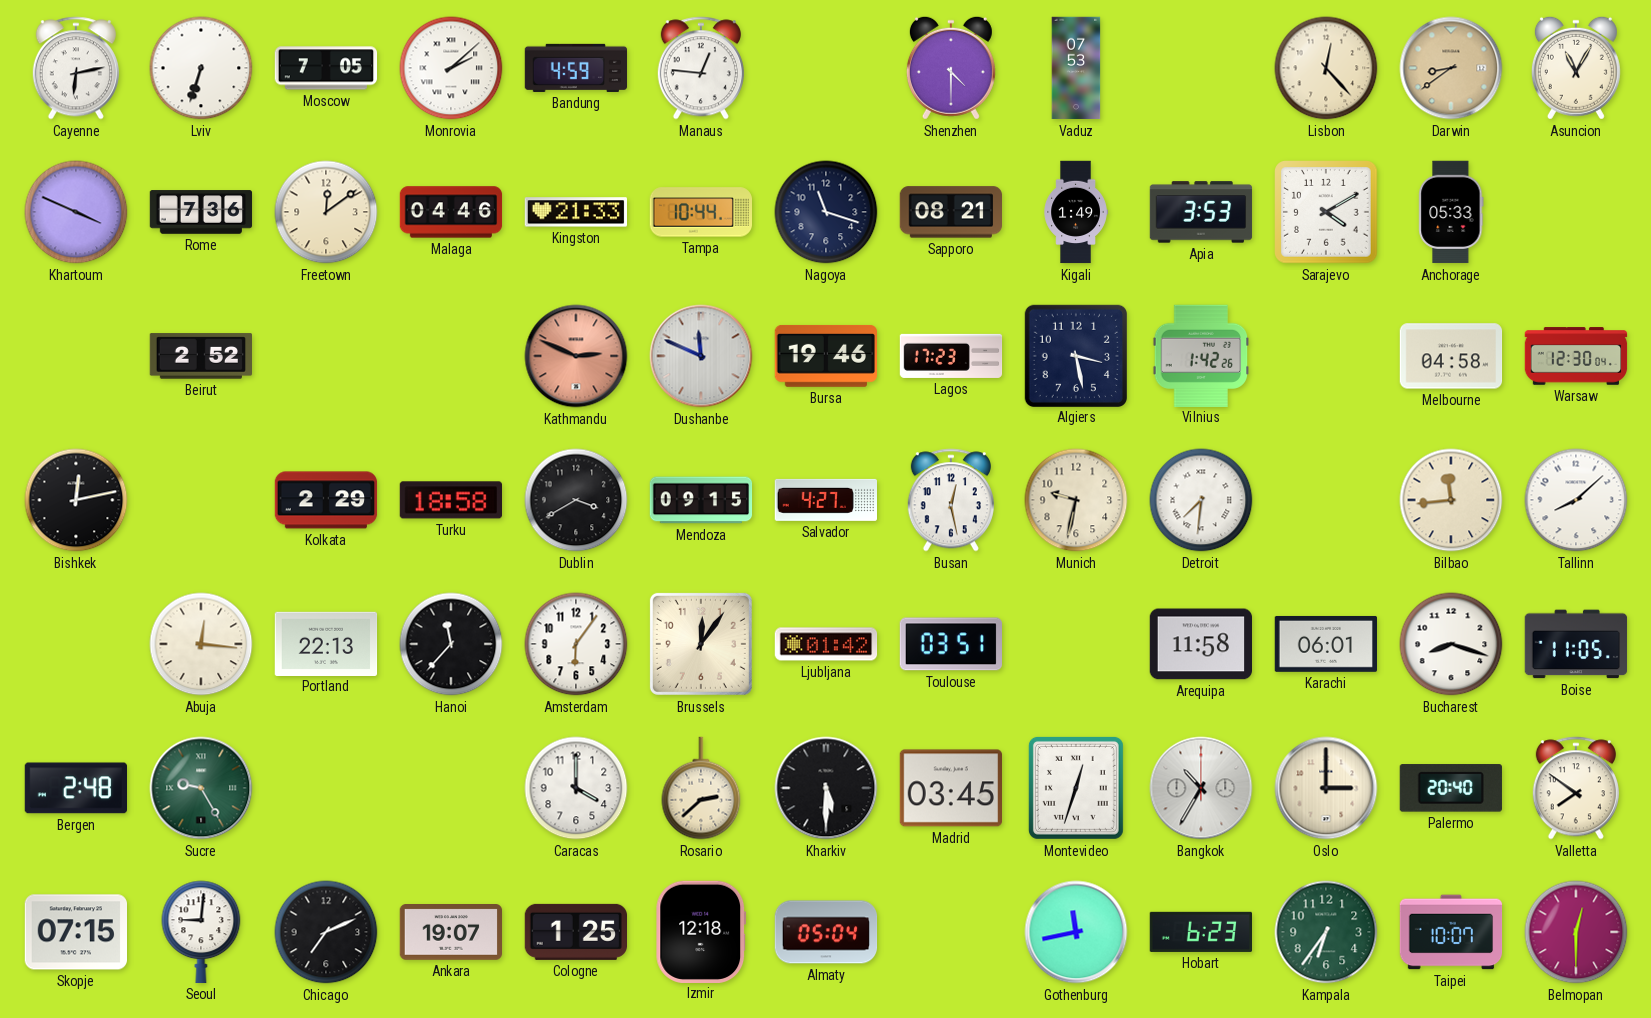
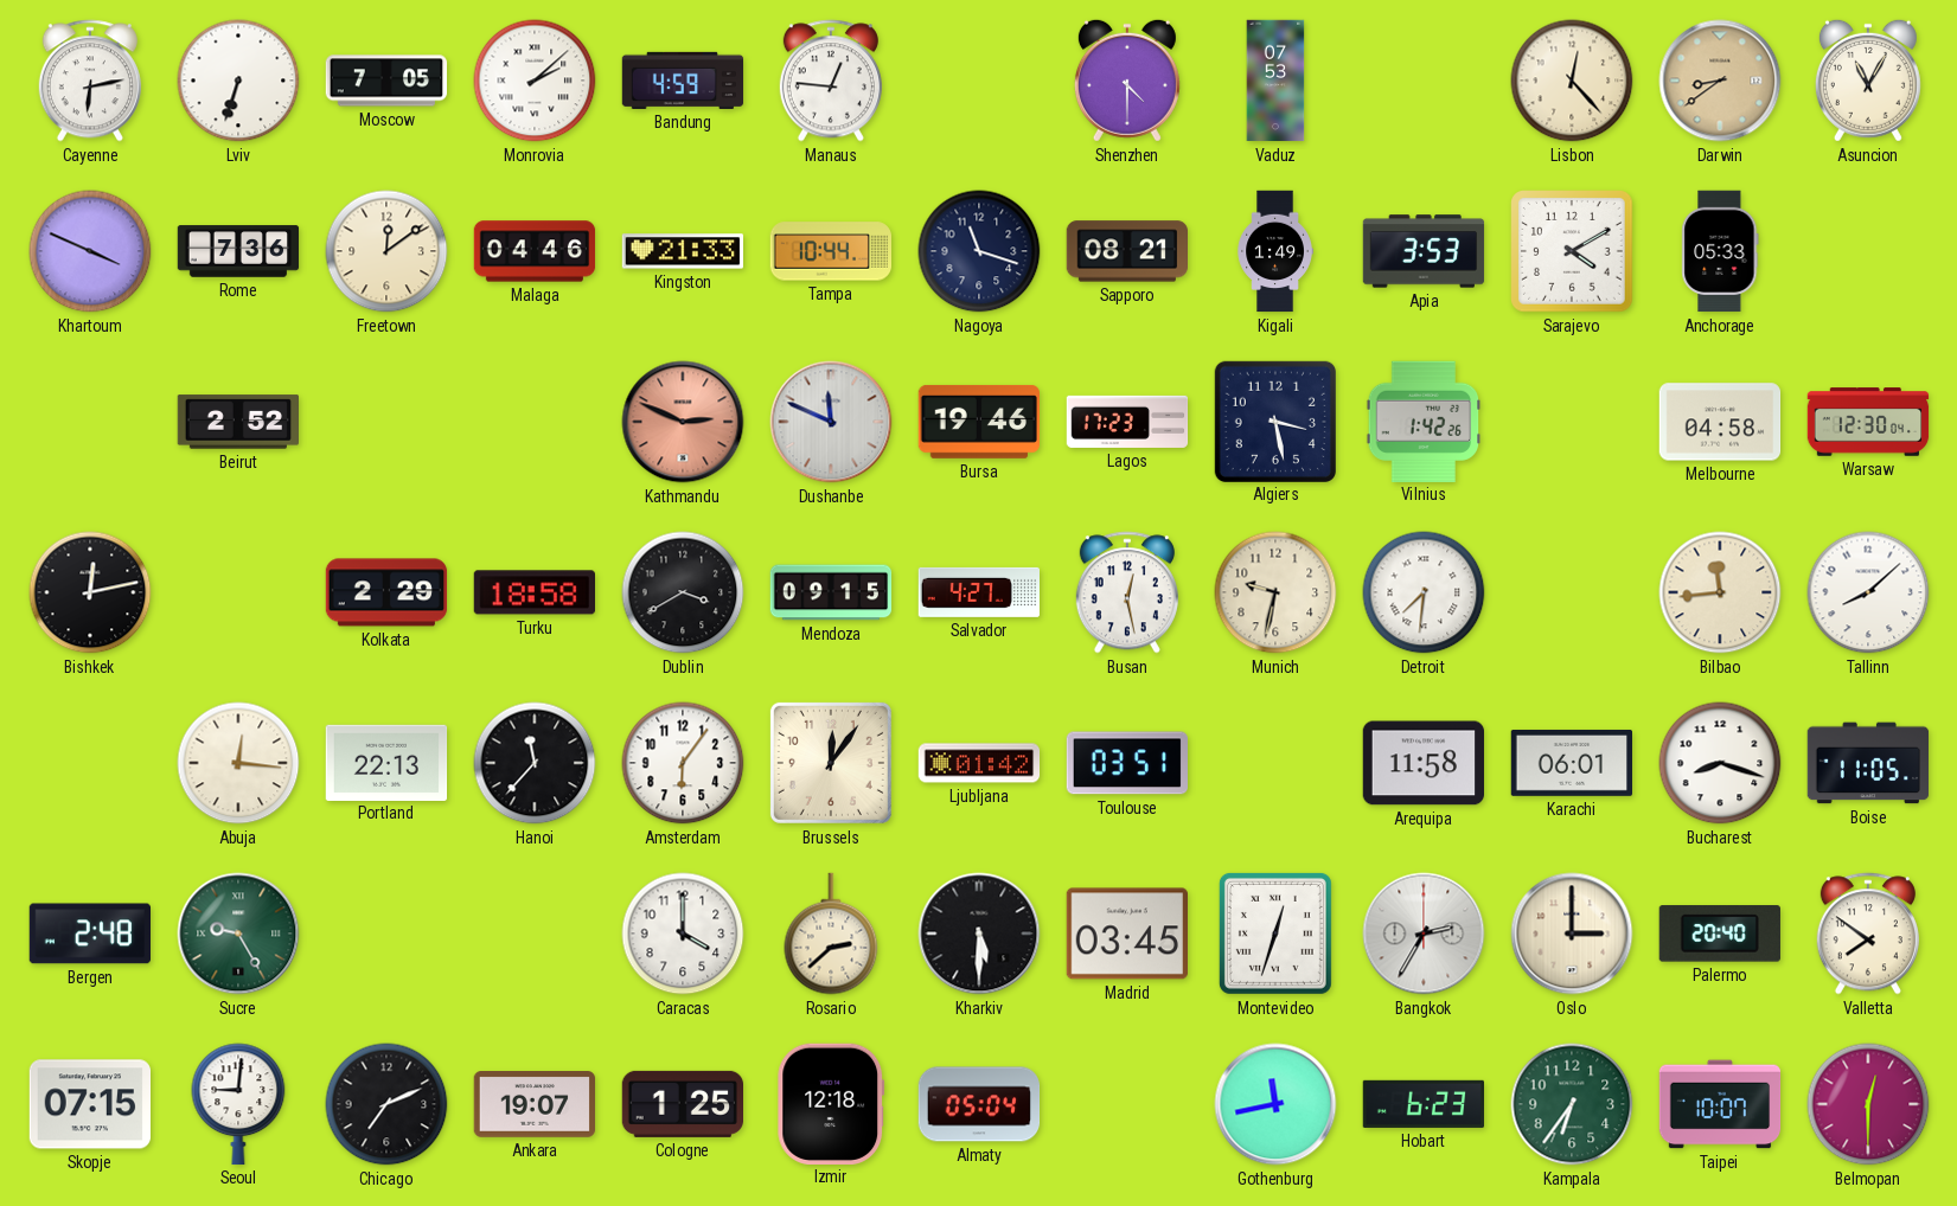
Bangkok: 10:35 -> 2:35 (1424, 934)
